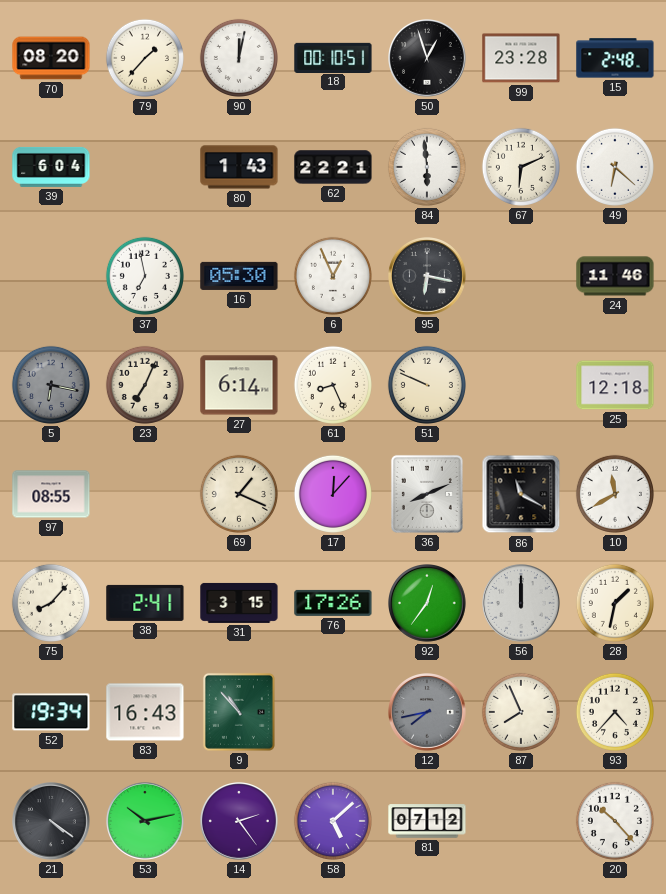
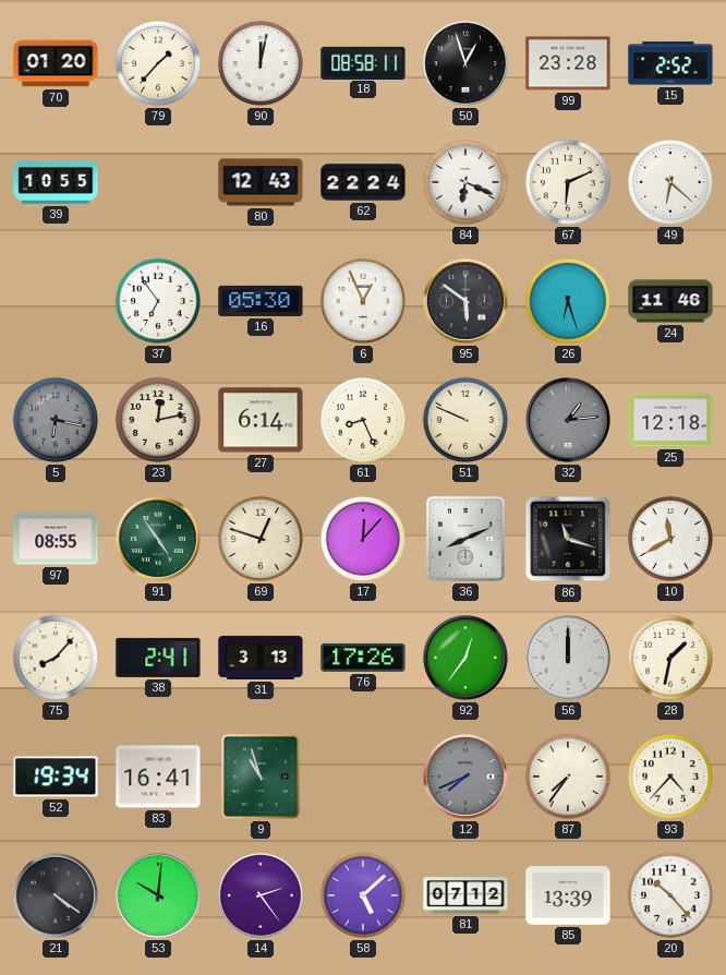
70: 08:20 -> 01:20 (56, 63)
18: 00:10 -> 08:58 (363, 62)
15: 2:48 -> 2:52 (670, 63)
39: 6:04 -> 10:55 (56, 182)
80: 1:43 -> 12:43 (261, 182)
62: 22:21 -> 22:24 (363, 182)
84: 5:59 -> 6:19 (465, 182)
37: 6:58 -> 6:54 (158, 301)
95: 6:17 -> 5:51 (467, 302)
26: none -> 6:27 (568, 301)
23: 7:04 -> 12:13 (158, 420)
32: none -> 1:14 (569, 421)
91: none -> 4:54 (159, 540)
69: 1:19 -> 12:48 (261, 539)
86: 11:20 -> 11:18 (568, 539)
31: 3:15 -> 3:13 (261, 658)
83: 16:43 -> 16:41 (158, 777)
9: 10:53 -> 10:57 (261, 777)
12: 7:43 -> 7:41 (467, 778)
87: 7:56 -> 7:36 (568, 777)
53: 10:13 -> 10:01 (159, 896)
85: none -> 13:39 (568, 895)
